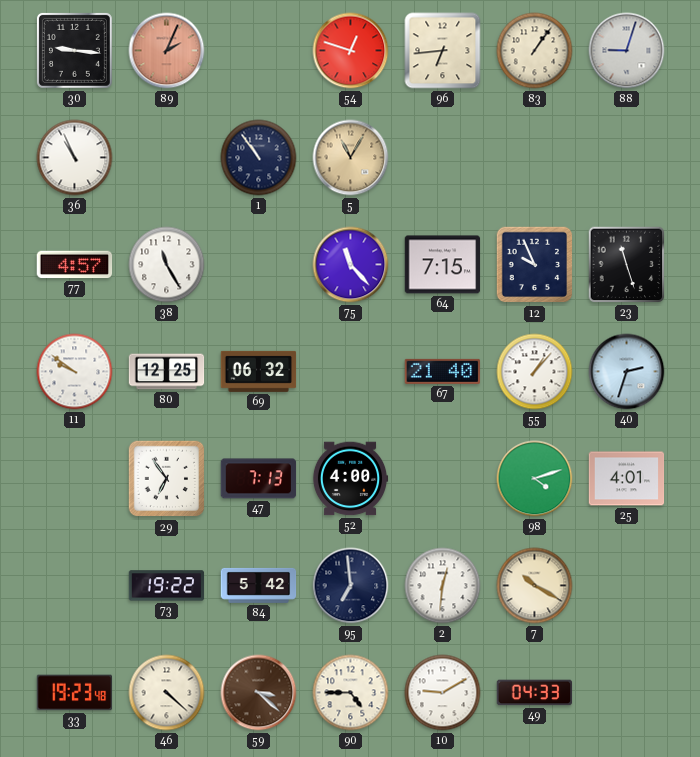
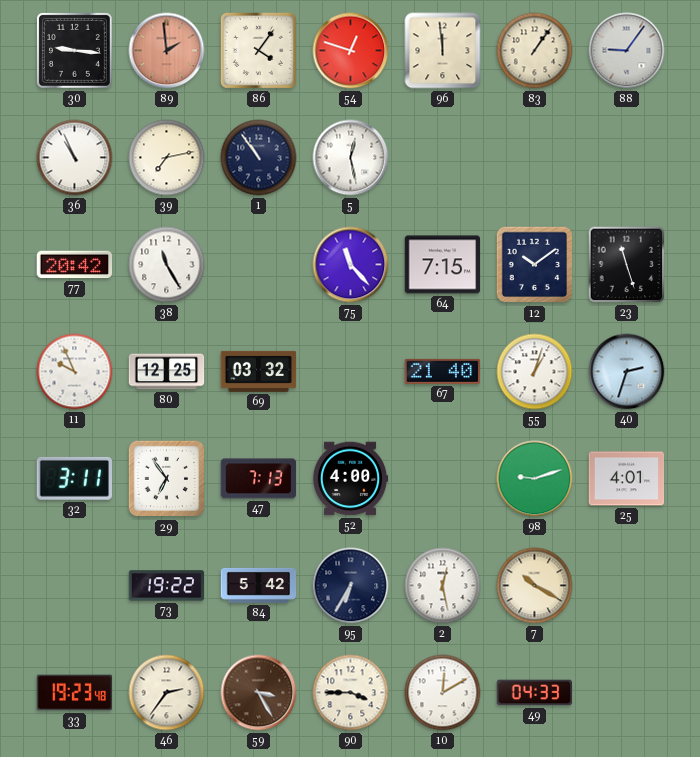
89: 2:04 -> 1:59 (167, 51)
86: none -> 4:06 (258, 50)
96: 6:44 -> 11:59 (443, 51)
88: 9:03 -> 9:06 (627, 51)
39: none -> 7:13 (167, 158)
5: 11:05 -> 12:28 (351, 158)
5 dial: champagne -> white (351, 158)
77: 4:57 -> 20:42 (75, 265)
12: 9:56 -> 10:09 (535, 265)
11: 9:51 -> 9:56 (75, 372)
69: 06:32 -> 03:32 (259, 371)
55: 1:07 -> 1:03 (535, 372)
32: none -> 3:11 (74, 478)
98: 4:12 -> 9:12 (535, 479)
95: 6:59 -> 6:35 (351, 586)
2: 12:31 -> 12:28 (443, 586)
46: 4:22 -> 2:36 (167, 693)
59: 3:22 -> 3:25 (259, 693)
90: 4:45 -> 3:45 (351, 693)
10: 9:10 -> 12:10 (443, 693)
